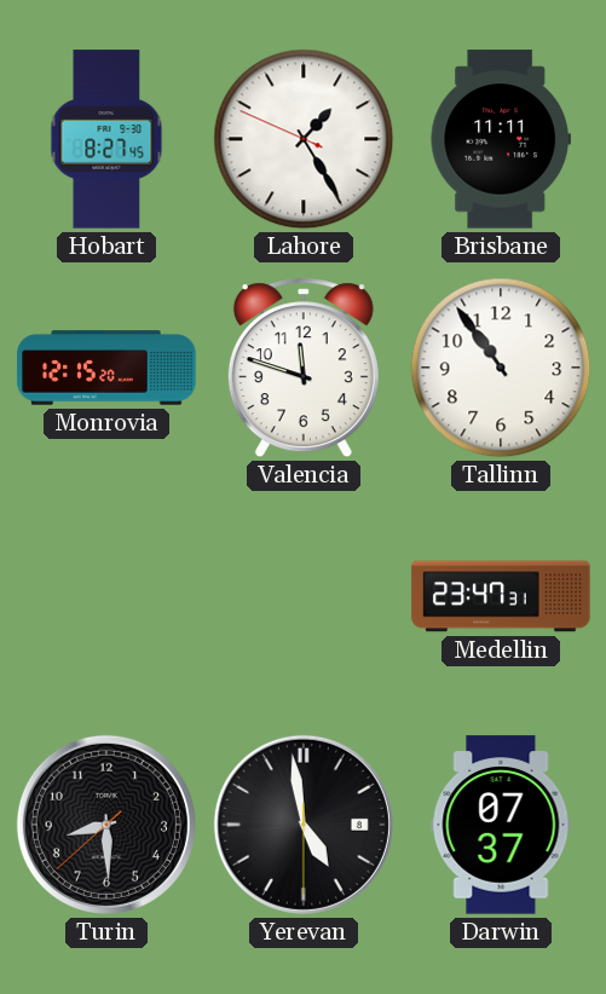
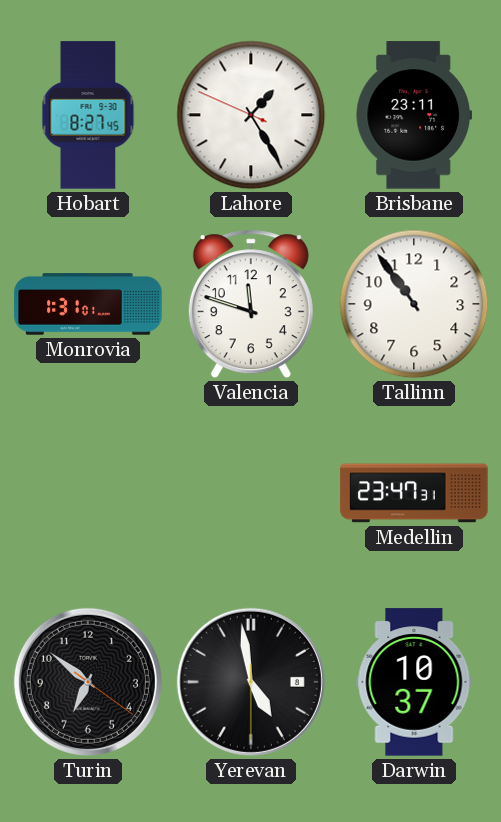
Brisbane: 11:11 -> 23:11 (413, 115)
Monrovia: 12:15 -> 1:31 (88, 304)
Turin: 8:29 -> 6:51 (88, 682)
Darwin: 07:37 -> 10:37 (414, 682)
